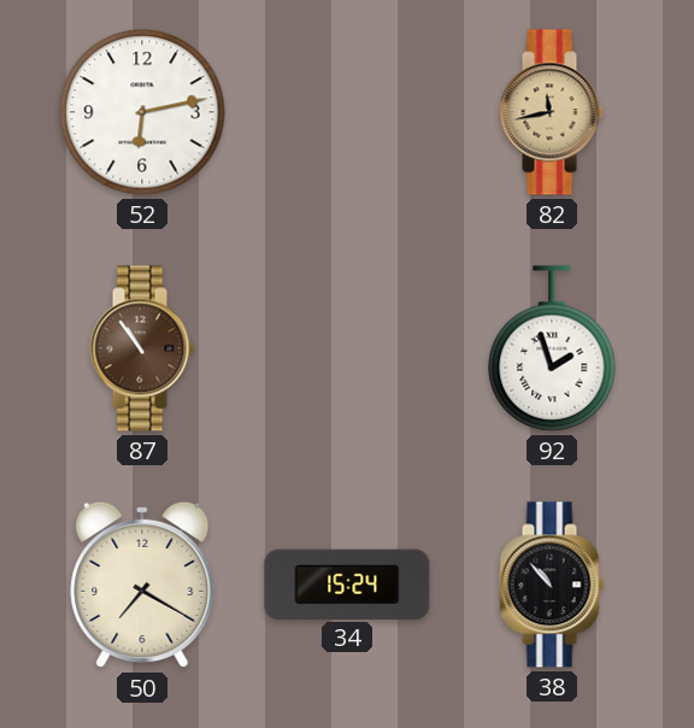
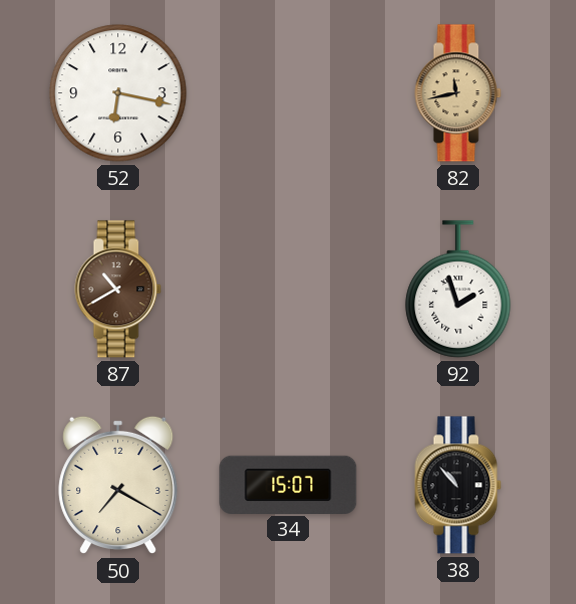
52: 6:13 -> 6:17 (118, 93)
87: 10:54 -> 10:40 (118, 289)
34: 15:24 -> 15:07 (288, 484)
